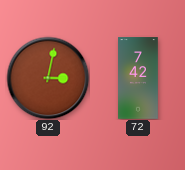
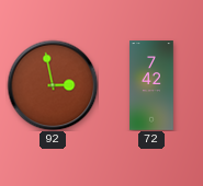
92: 3:02 -> 2:58 (53, 85)
